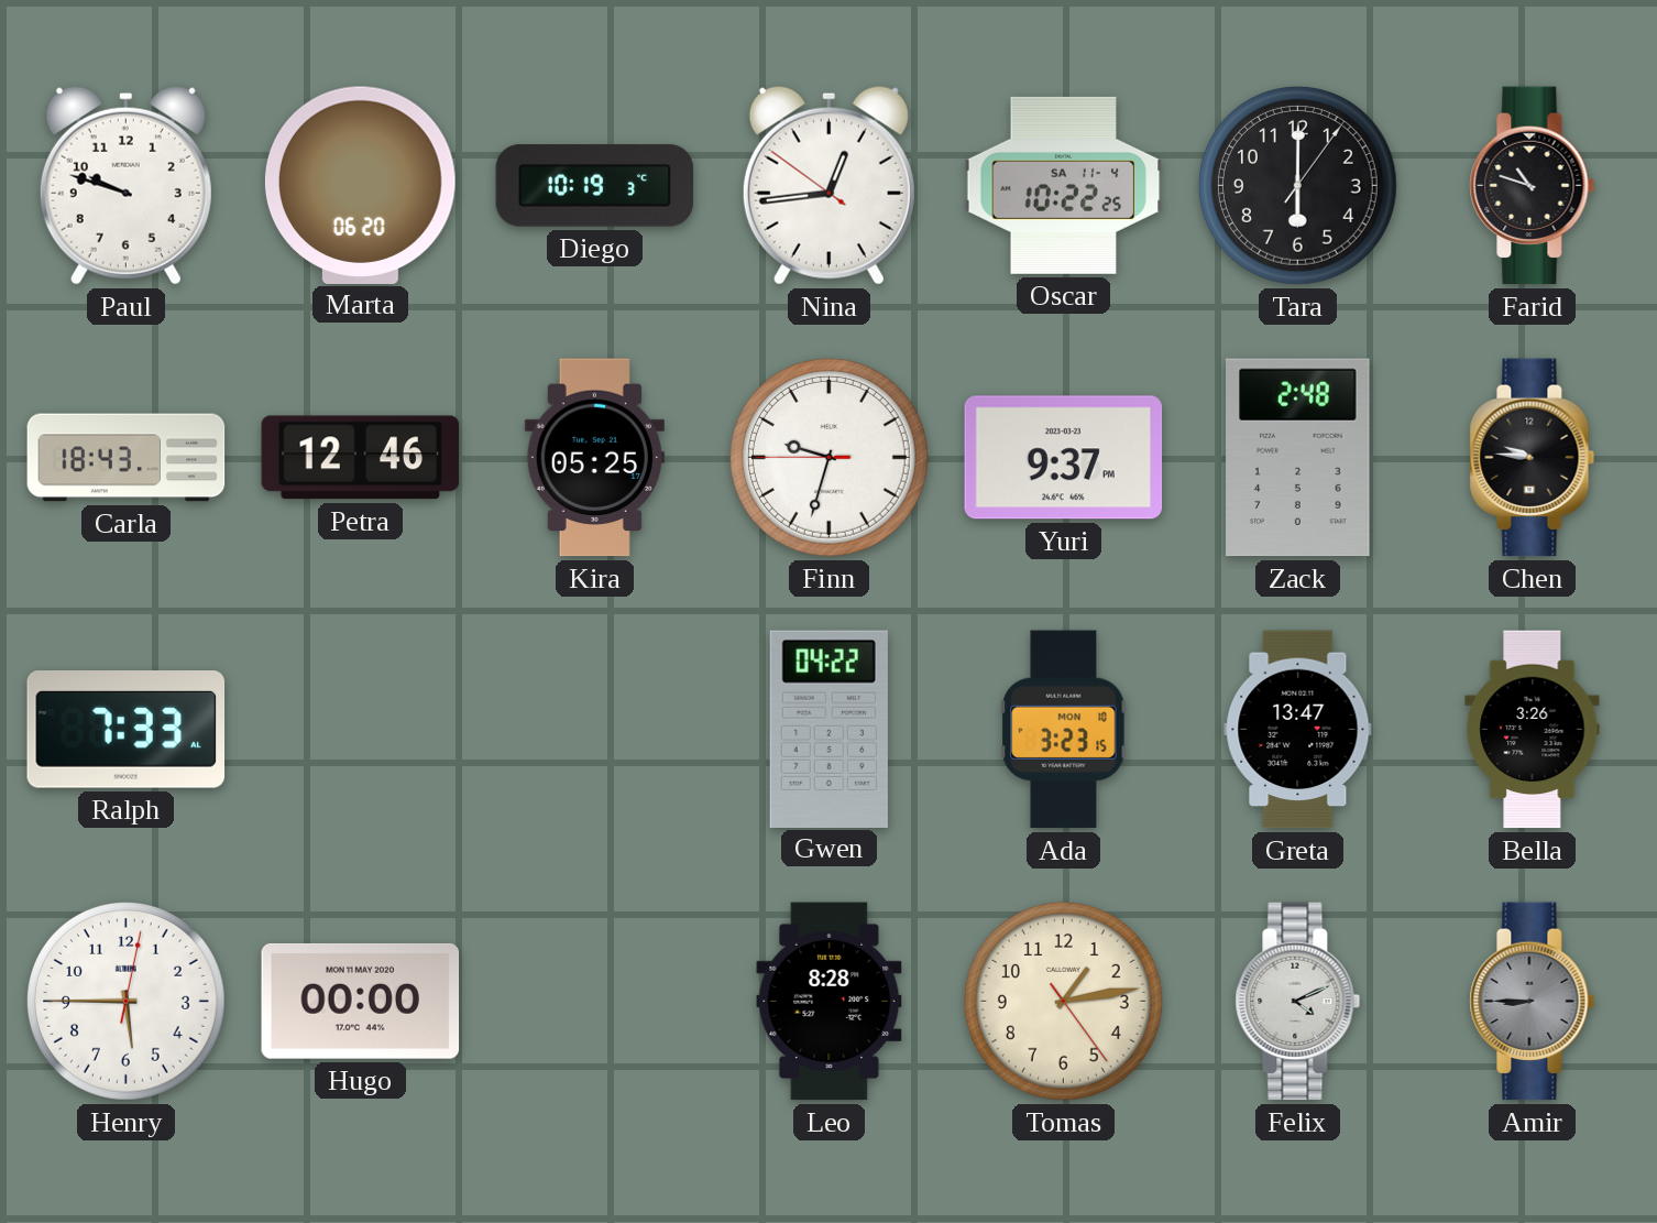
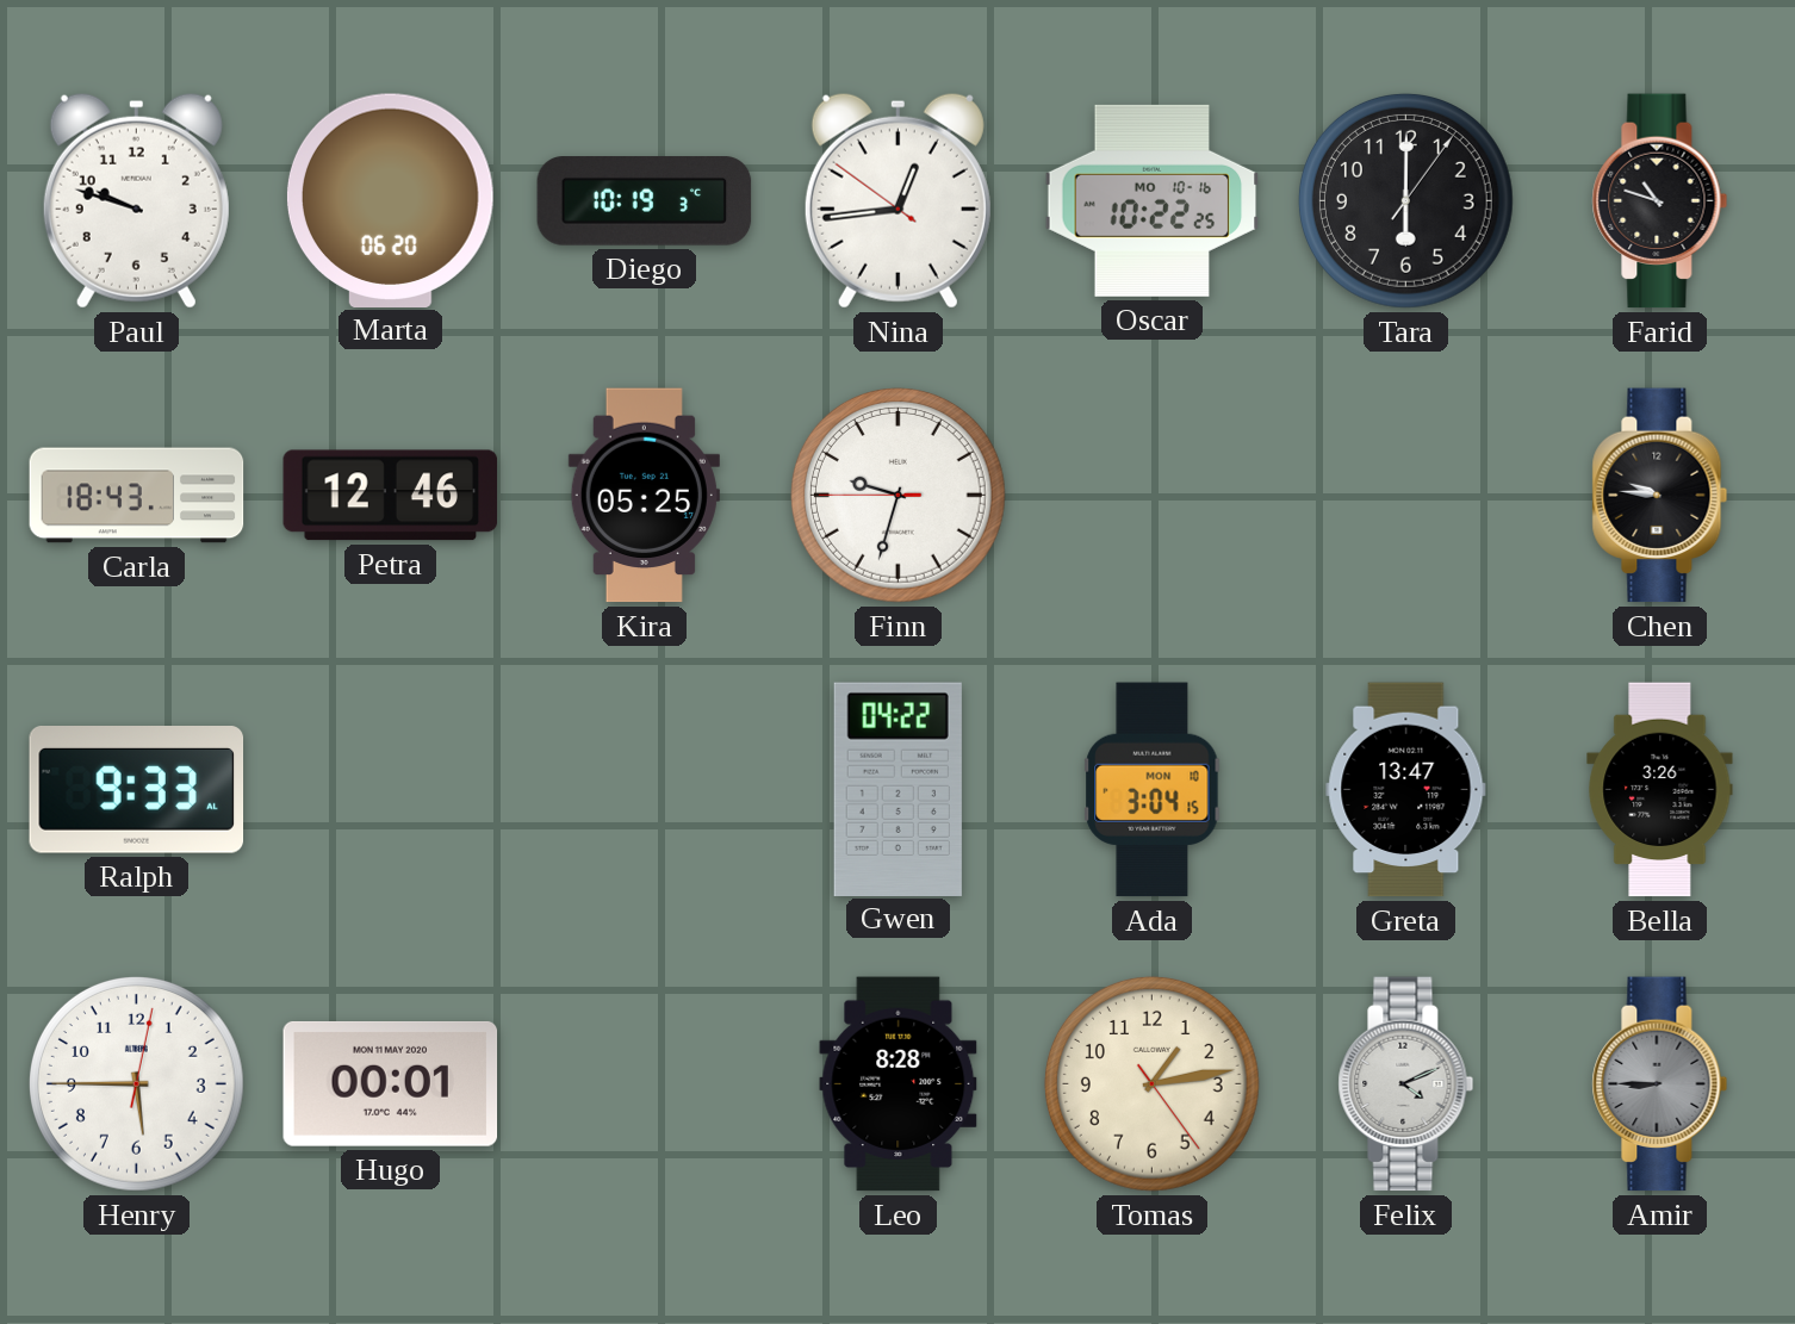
Oscar date: SA 11-4 -> MO 10-16 (1153, 200)
Yuri: 9:37 -> none (1064, 458)
Zack: 2:48 -> none (1298, 458)
Ralph: 7:33 -> 9:33 (137, 790)
Ada: 3:23 -> 3:04 (1153, 790)
Hugo: 00:00 -> 00:01 (391, 1083)
